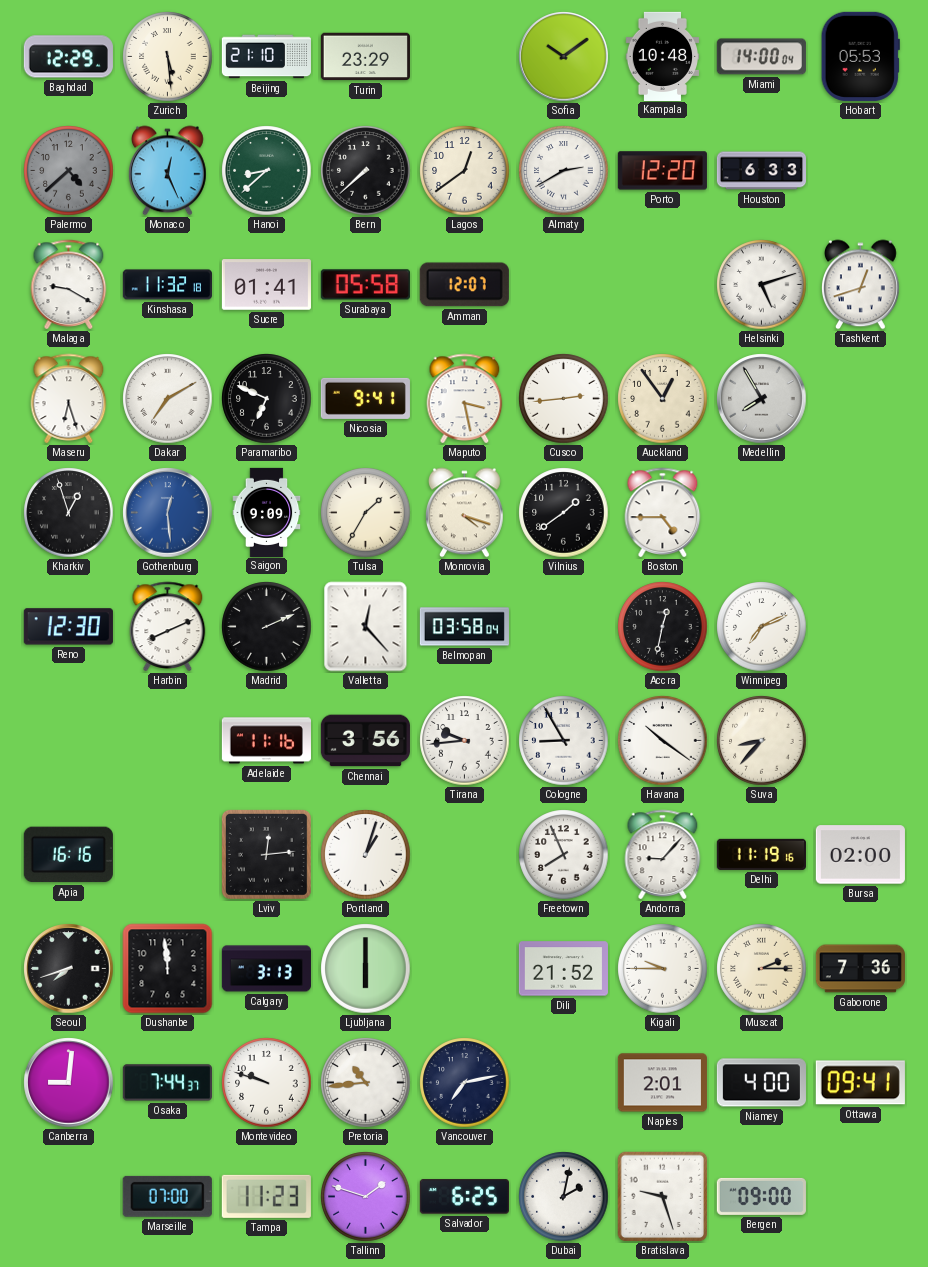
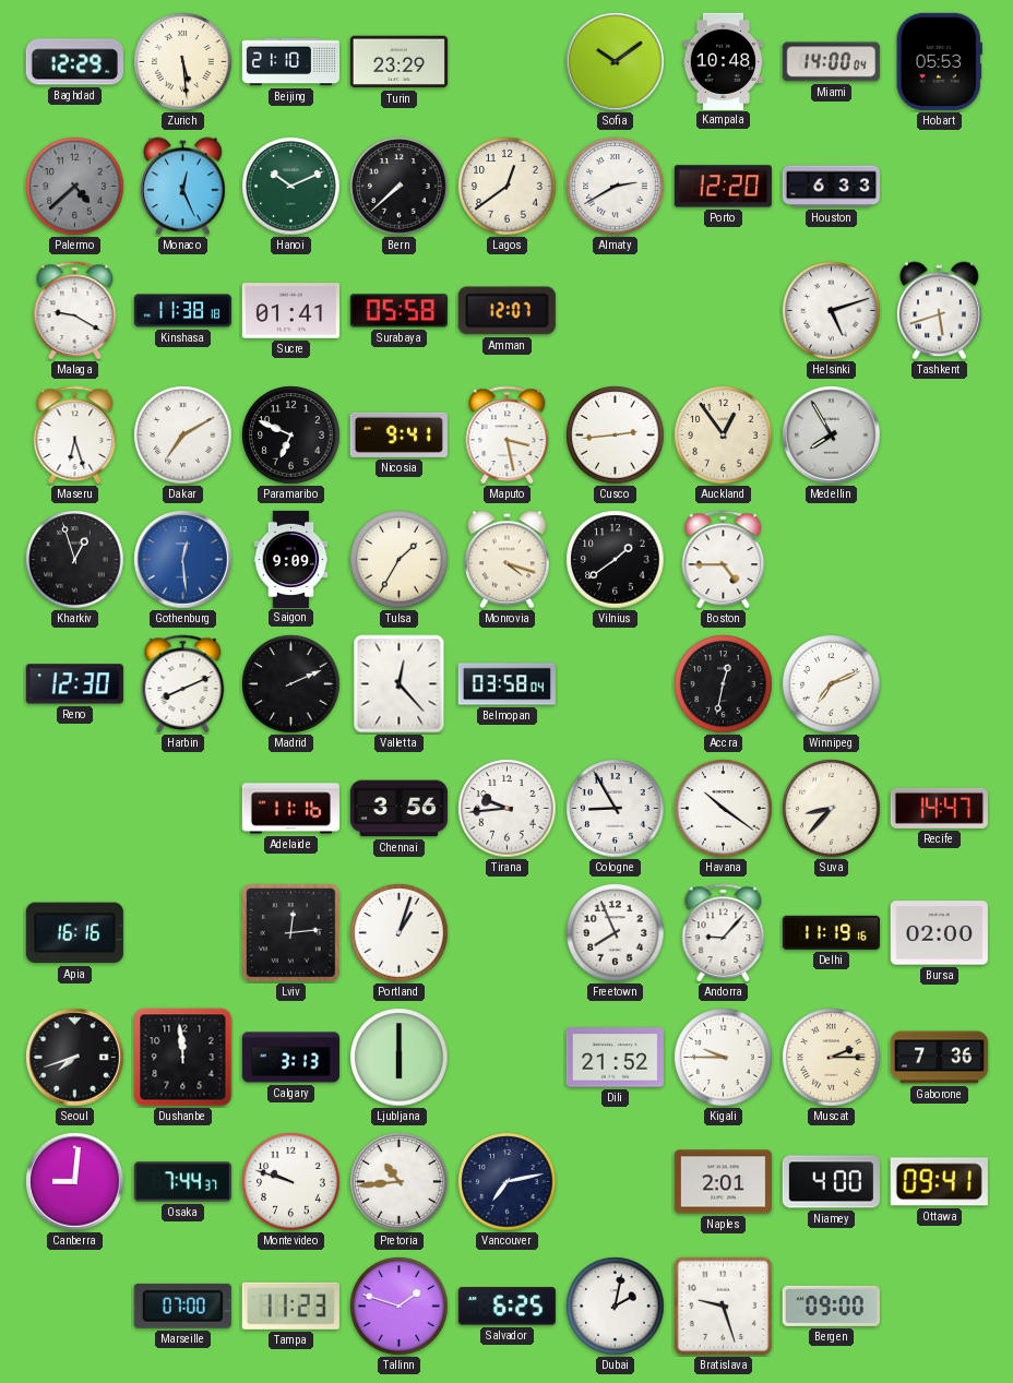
Hanoi: 8:38 -> 10:11 (291, 187)
Kinshasa: 11:32 -> 11:38 (182, 311)
Tashkent: 12:42 -> 5:42 (940, 311)
Recife: none -> 14:47 (939, 808)
